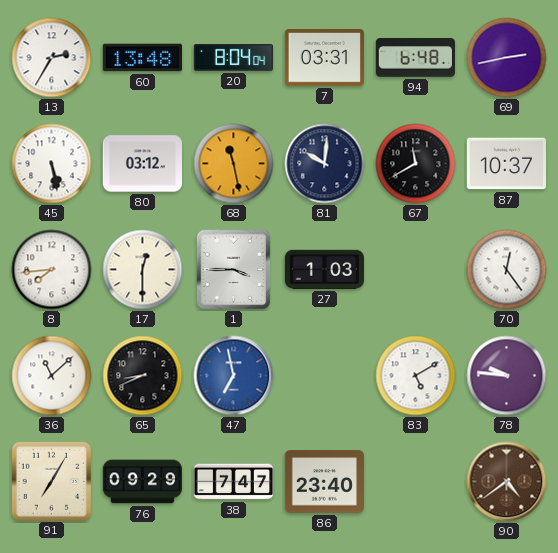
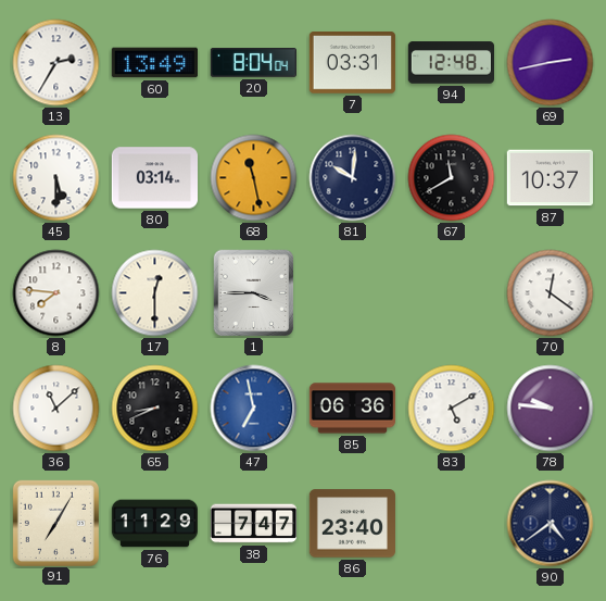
60: 13:48 -> 13:49 (154, 63)
94: 6:48 -> 12:48 (451, 63)
45: 5:28 -> 5:30 (56, 178)
80: 03:12 -> 03:14 (154, 178)
8: 7:44 -> 7:46 (56, 293)
27: 1:03 -> none (324, 269)
70: 12:24 -> 12:21 (551, 293)
85: none -> 06:36 (353, 409)
76: 09:29 -> 11:29 (154, 524)
90 dial: brown -> navy (551, 524)
